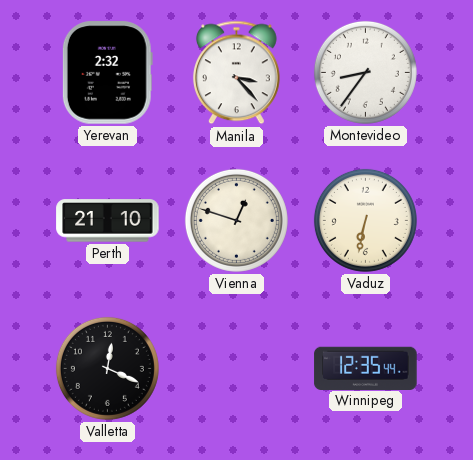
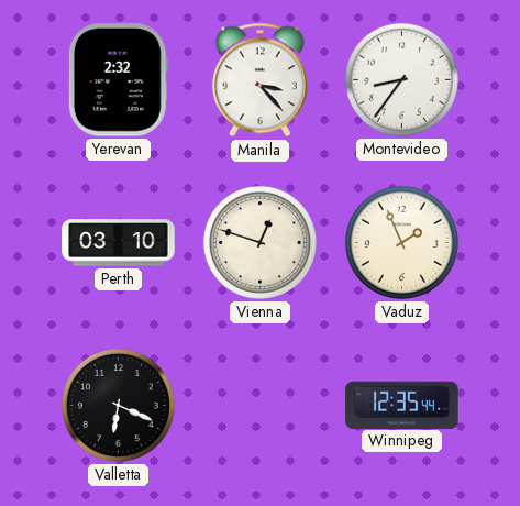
Perth: 21:10 -> 03:10 (119, 243)
Vaduz: 6:32 -> 1:56 (401, 242)
Valletta: 12:19 -> 6:19 (118, 405)
